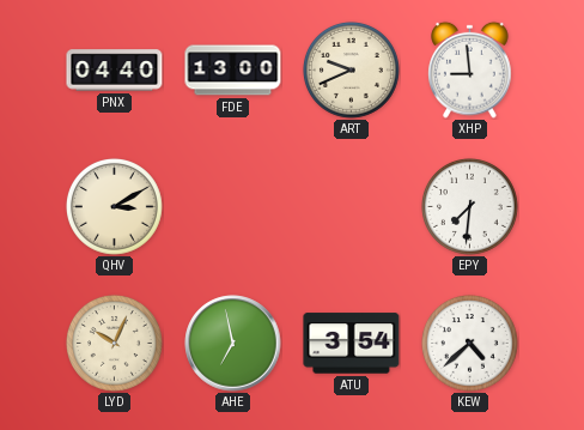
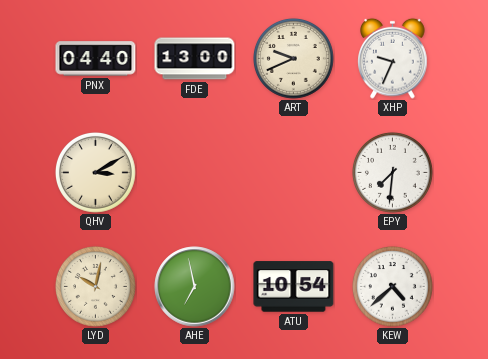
XHP: 8:59 -> 9:34 (393, 58)
LYD: 10:04 -> 10:02 (95, 286)
ATU: 3:54 -> 10:54 (294, 287)
